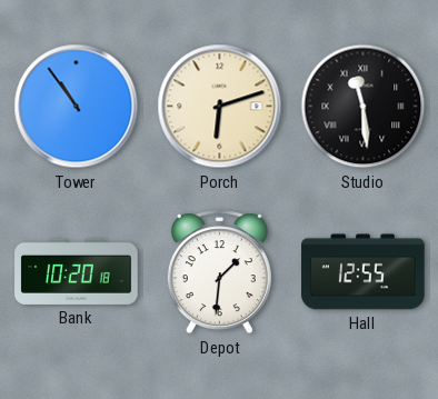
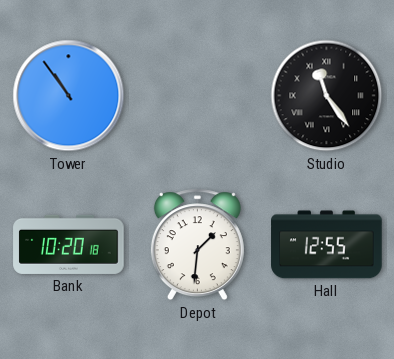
Porch: 6:12 -> none (220, 107)
Studio: 11:29 -> 11:24 (327, 96)
